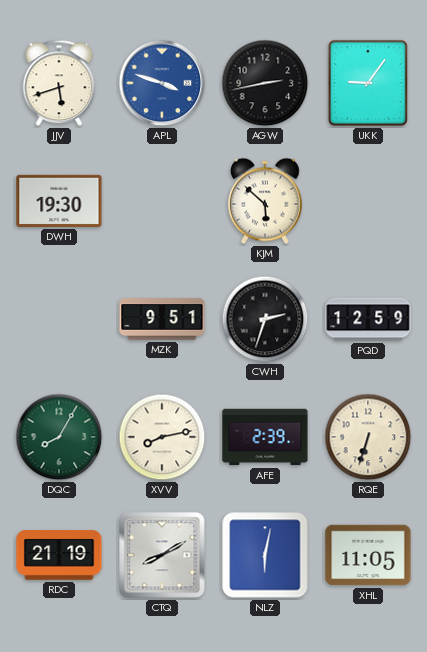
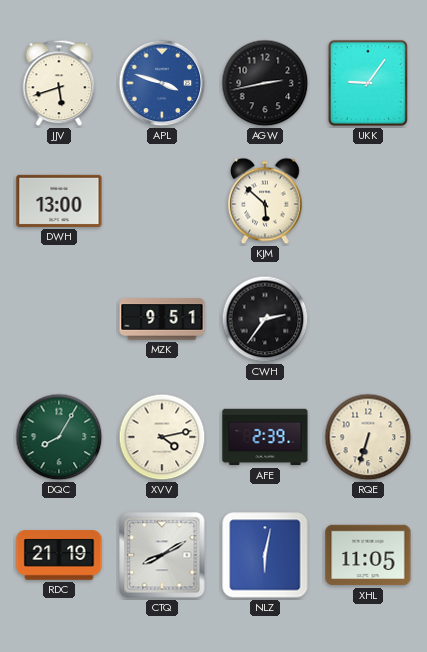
DWH: 19:30 -> 13:00 (59, 201)
CWH: 2:33 -> 2:36 (265, 319)
PQD: 12:59 -> none (368, 319)
XVV: 8:13 -> 4:13 (162, 437)
